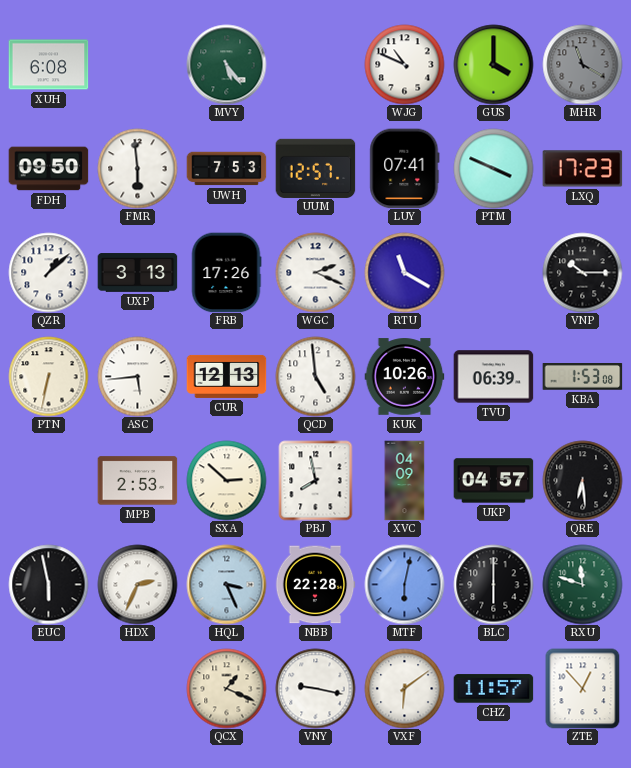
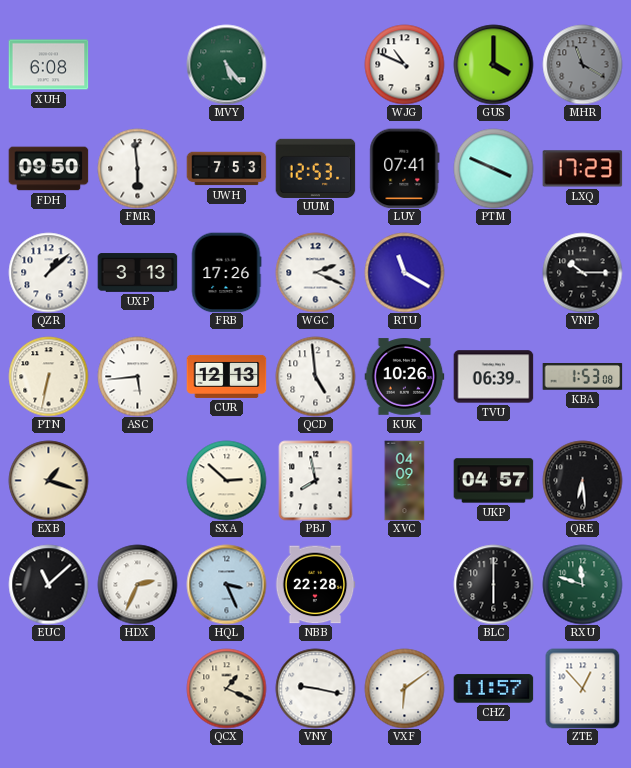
UUM: 12:57 -> 12:53 (315, 168)
EXB: none -> 1:18 (48, 480)
MPB: 2:53 -> none (137, 481)
EUC: 5:58 -> 11:08 (48, 584)
MTF: 6:02 -> none (404, 584)
